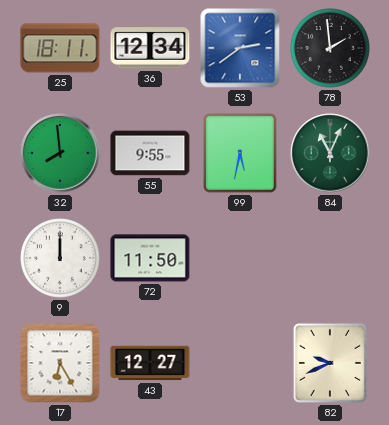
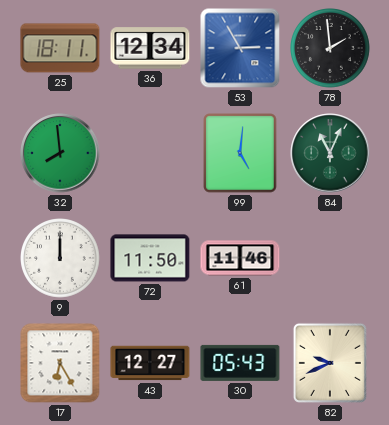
53: 2:39 -> 2:55 (240, 48)
55: 9:55 -> none (150, 153)
99: 5:32 -> 5:01 (240, 153)
61: none -> 11:46 (240, 258)
30: none -> 05:43 (240, 363)
